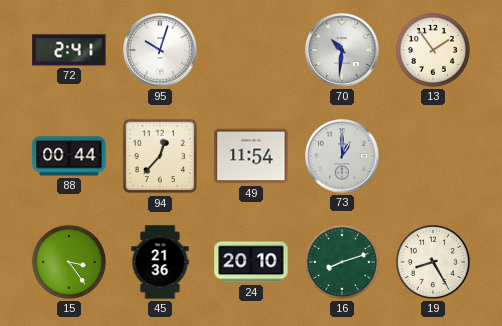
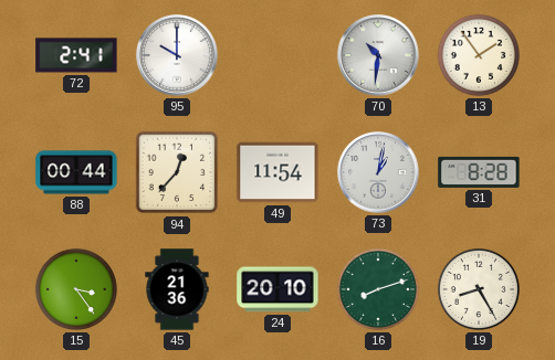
95: 10:03 -> 10:00 (177, 55)
73: 1:00 -> 1:02 (378, 172)
31: none -> 8:28 (479, 172)
